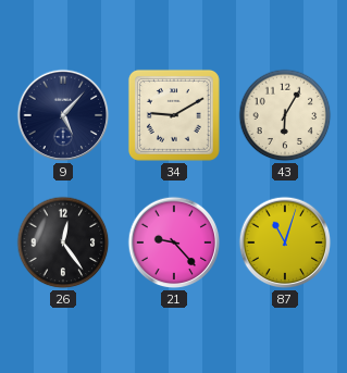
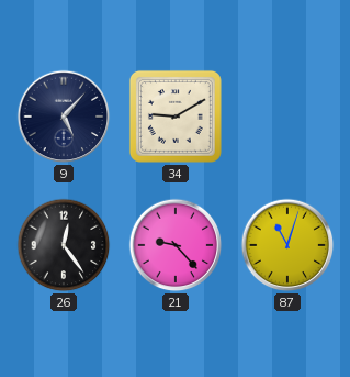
43: 6:05 -> none (285, 115)
